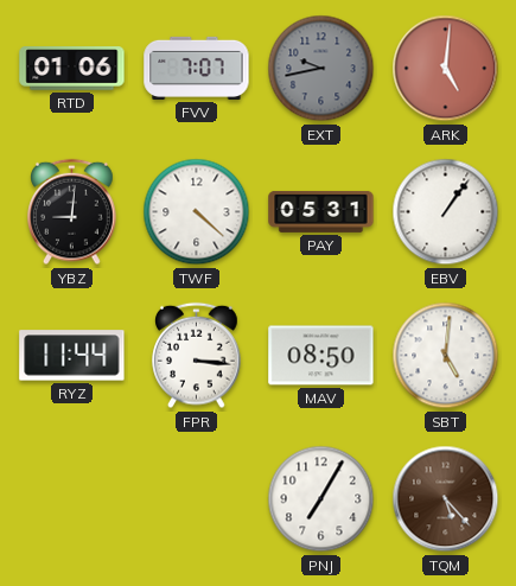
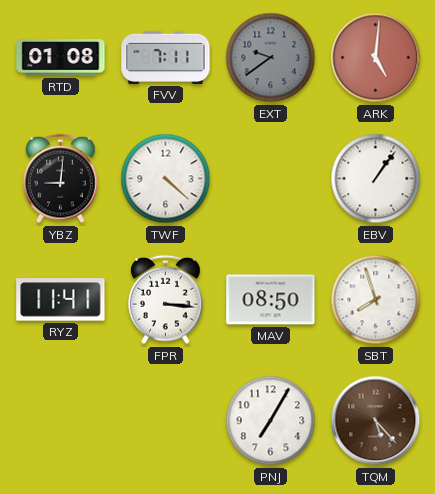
RTD: 01:06 -> 01:08 (61, 58)
FVV: 7:07 -> 7:11 (166, 57)
EXT: 9:43 -> 9:39 (271, 58)
PAY: 05:31 -> none (321, 211)
RYZ: 11:44 -> 11:41 (61, 300)
SBT: 5:01 -> 7:57 (376, 300)
